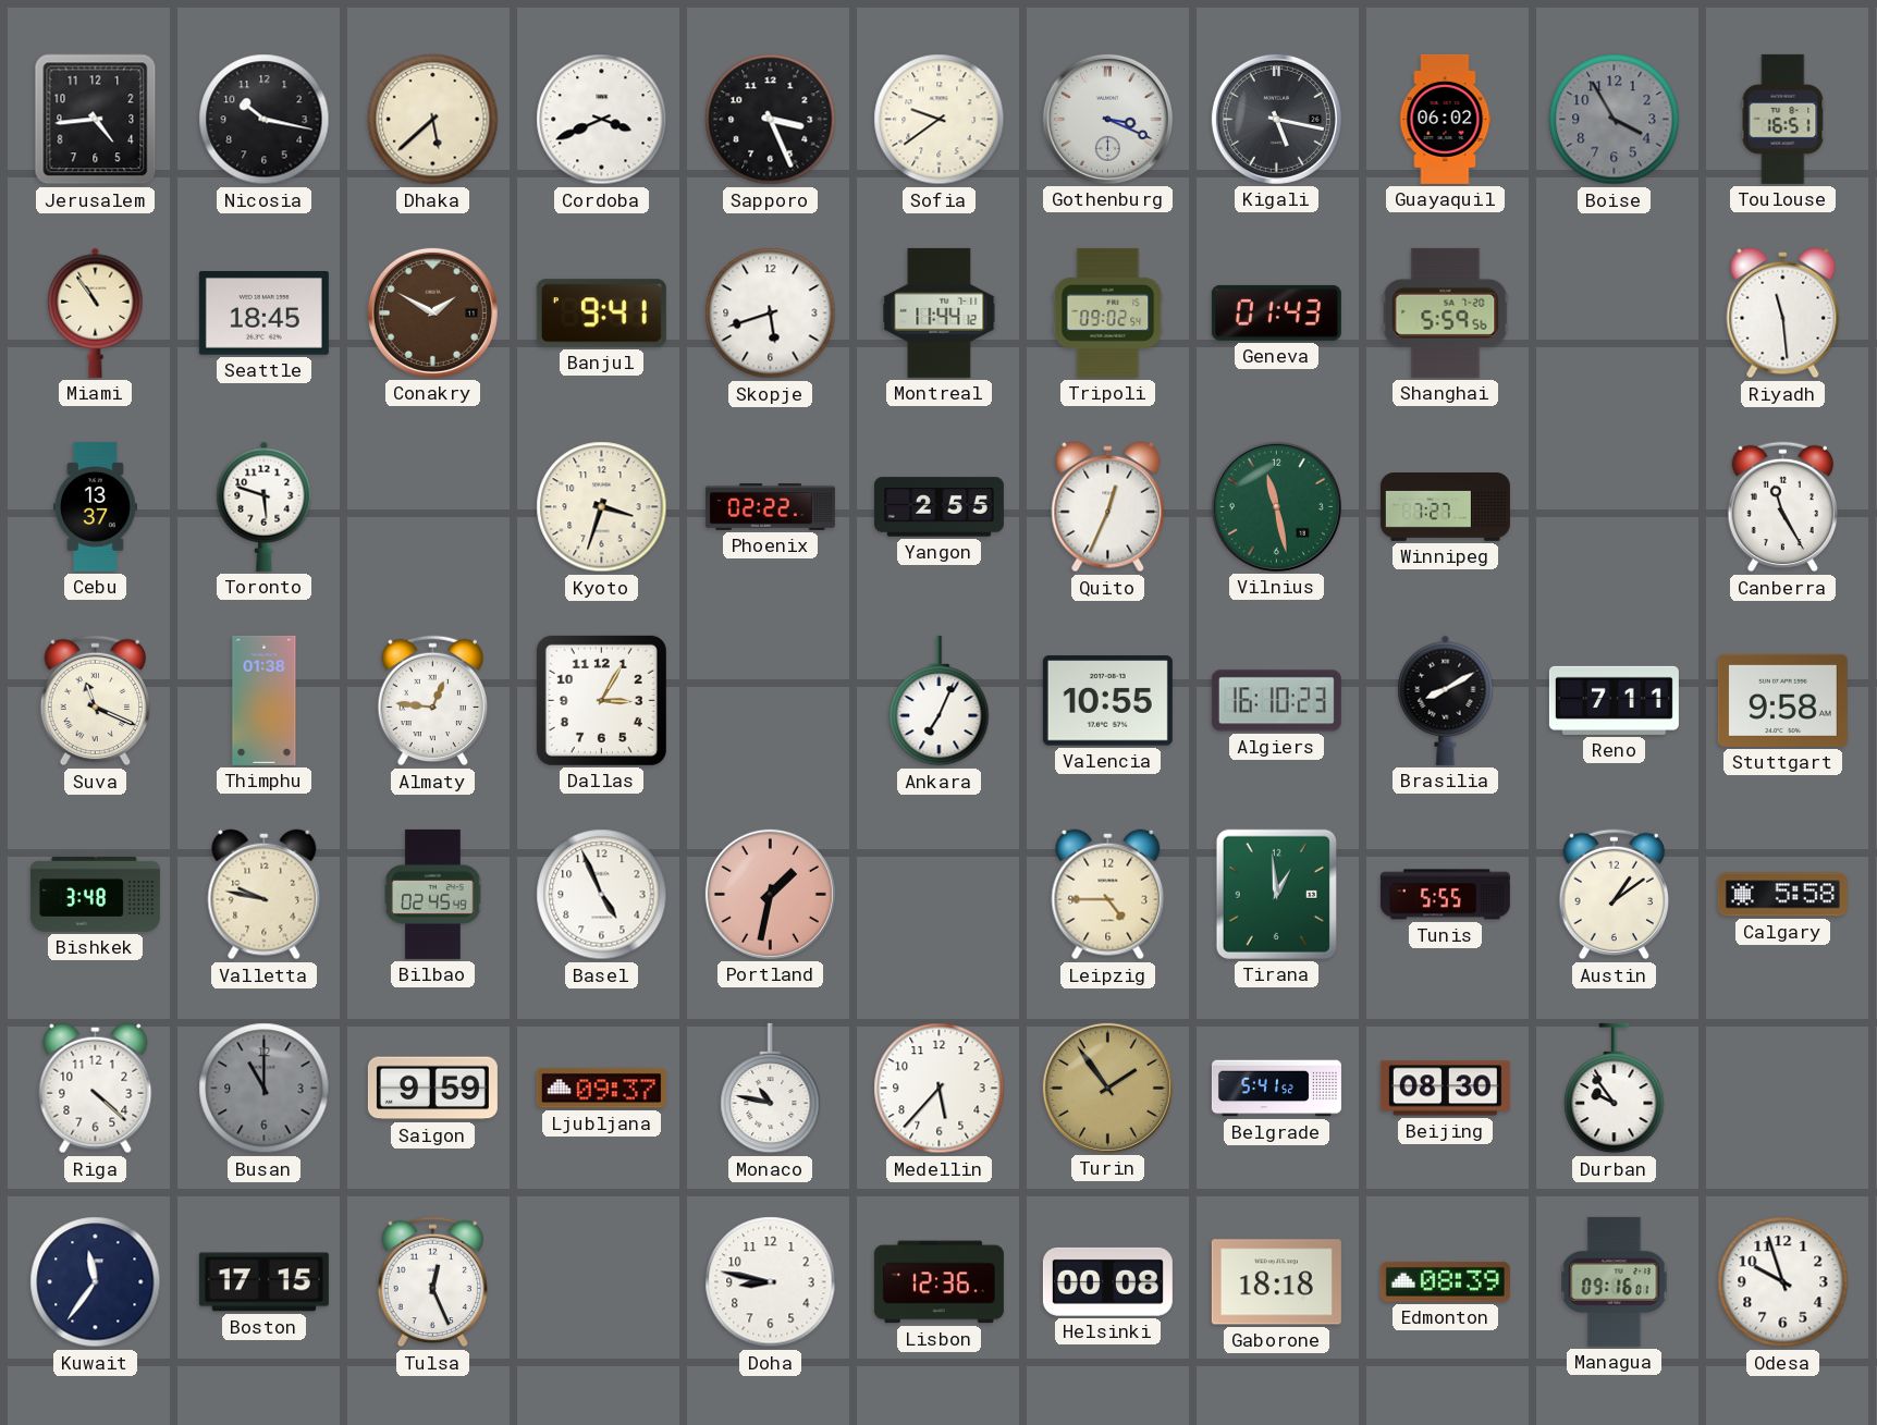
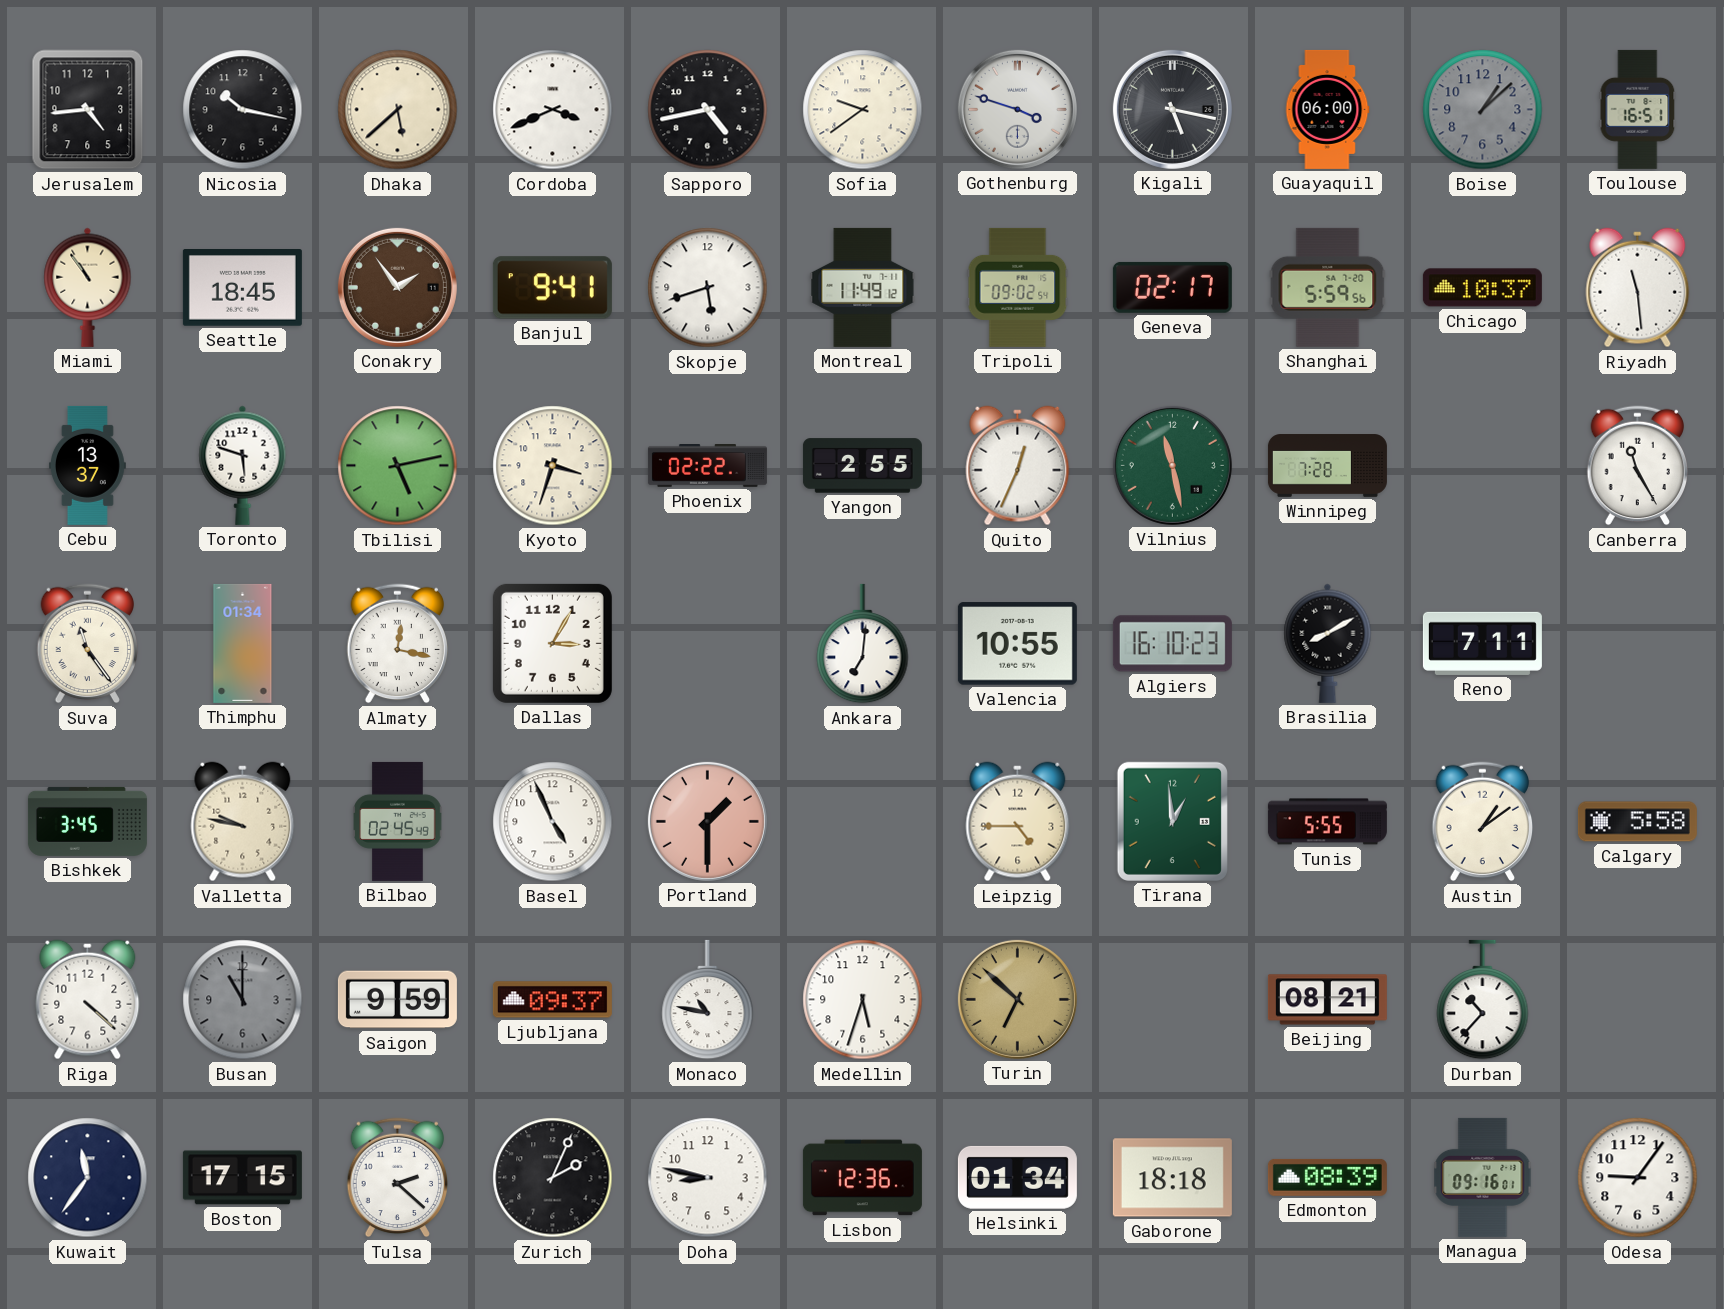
Sapporo: 3:26 -> 4:43 (708, 110)
Gothenburg: 3:19 -> 3:48 (1017, 109)
Guayaquil: 06:02 -> 06:00 (1327, 109)
Boise: 3:55 -> 1:08 (1483, 110)
Conakry: 1:50 -> 1:54 (397, 287)
Montreal: 11:44 -> 11:49 (863, 287)
Geneva: 01:43 -> 02:17 (1172, 287)
Chicago: none -> 10:37 (1482, 288)
Tbilisi: none -> 5:13 (398, 466)
Winnipeg: 7:27 -> 7:28 (1327, 466)
Suva: 11:19 -> 11:24 (88, 644)
Thimphu: 01:38 -> 01:34 (243, 643)
Almaty: 12:46 -> 12:17 (398, 644)
Ankara: 7:04 -> 7:01 (863, 644)
Stuttgart: 9:58 -> none (1782, 700)
Bishkek: 3:48 -> 3:45 (87, 821)
Portland: 1:32 -> 1:30 (707, 821)
Medellin: 5:37 -> 5:33 (863, 1000)
Turin: 1:54 -> 6:52 (1017, 999)
Belgrade: 5:41 -> none (1276, 1089)
Beijing: 08:30 -> 08:21 (1327, 1000)
Durban: 9:54 -> 10:37 (1483, 1000)
Tulsa: 12:26 -> 2:22 (398, 1178)
Zurich: none -> 2:04 (553, 1178)
Helsinki: 00:08 -> 01:34 (1017, 1177)
Odesa: 9:57 -> 9:06 (1638, 1178)
